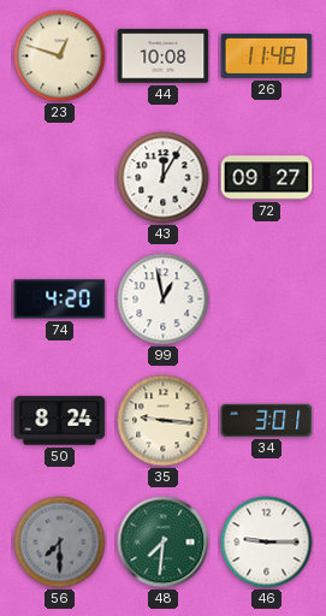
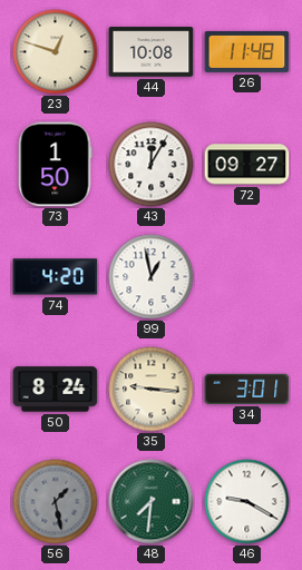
73: none -> 1:50 (55, 165)
56: 7:30 -> 1:28 (56, 502)
46: 9:15 -> 9:20 (247, 502)
